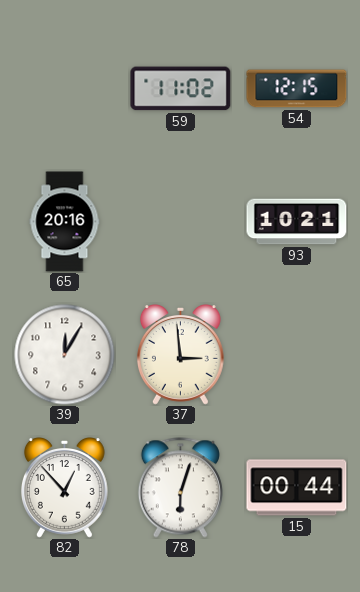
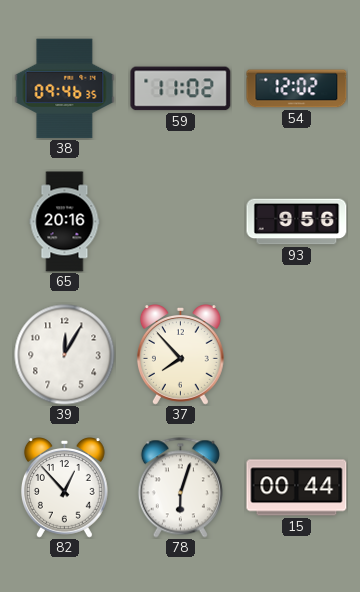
38: none -> 09:46 (65, 89)
54: 12:15 -> 12:02 (297, 89)
93: 10:21 -> 9:56 (297, 222)
37: 2:59 -> 7:53 (180, 355)
